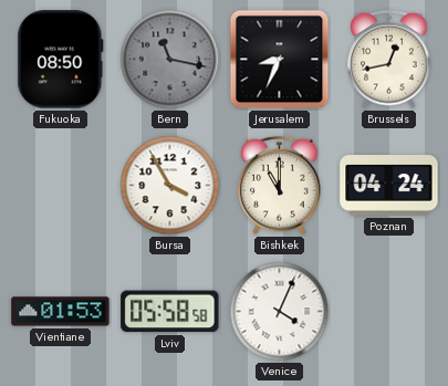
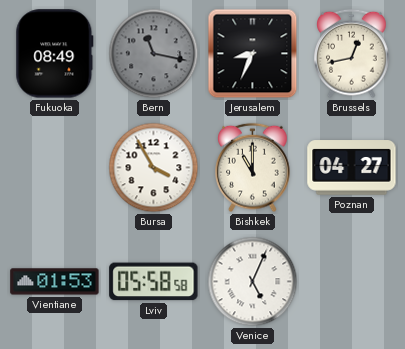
Fukuoka: 08:50 -> 08:49 (55, 54)
Poznan: 04:24 -> 04:27 (352, 168)
Venice: 4:04 -> 5:04 (253, 282)
